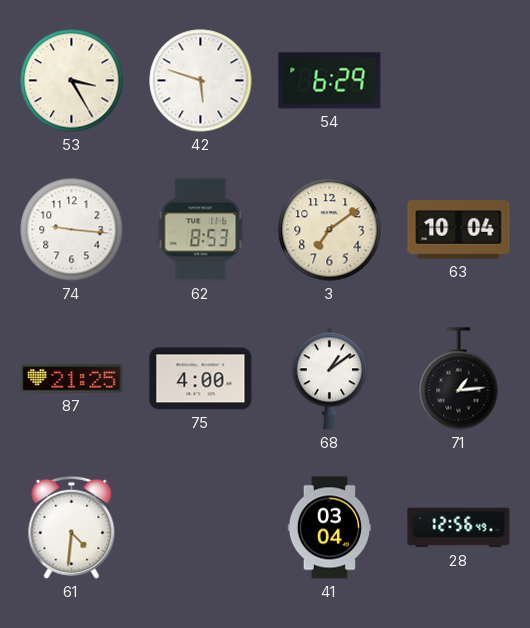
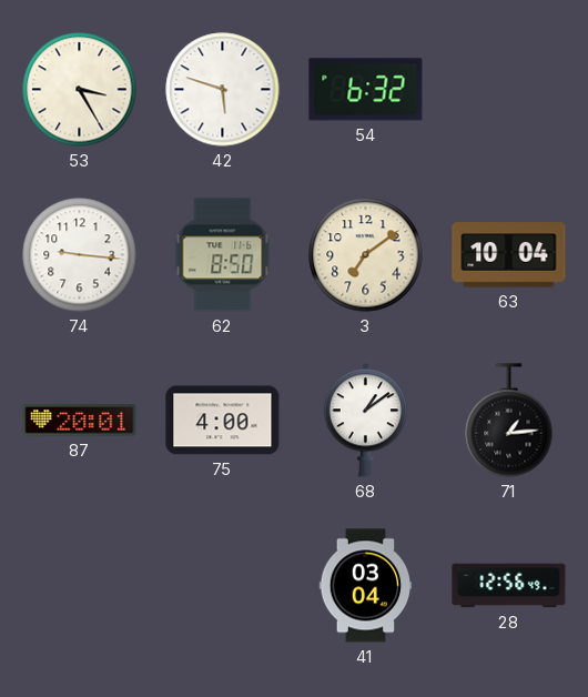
54: 6:29 -> 6:32 (366, 90)
62: 8:53 -> 8:50 (223, 255)
87: 21:25 -> 20:01 (80, 421)
61: 4:31 -> none (72, 527)
